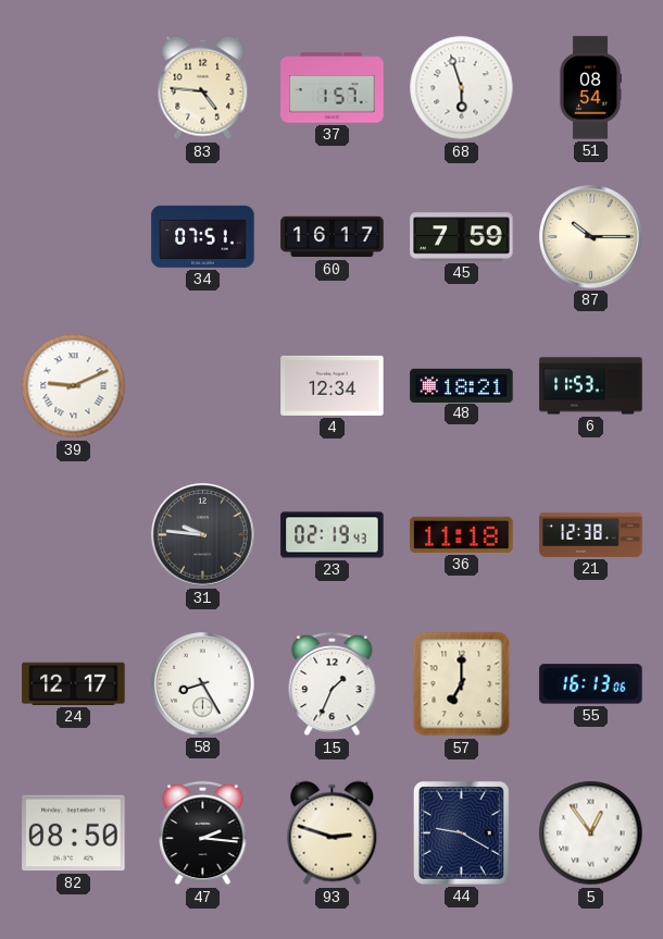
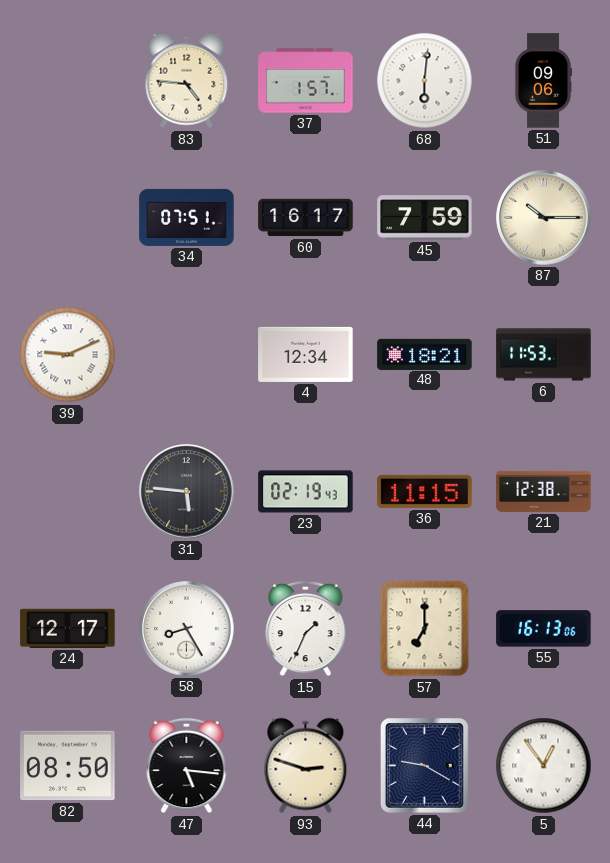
68: 5:57 -> 6:01 (425, 81)
51: 08:54 -> 09:06 (542, 81)
31: 9:46 -> 5:46 (187, 492)
36: 11:18 -> 11:15 (425, 491)
47: 2:16 -> 5:16 (187, 766)
